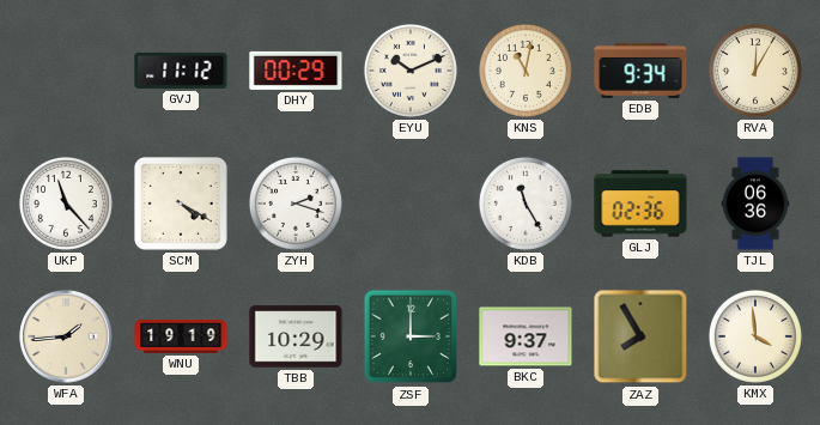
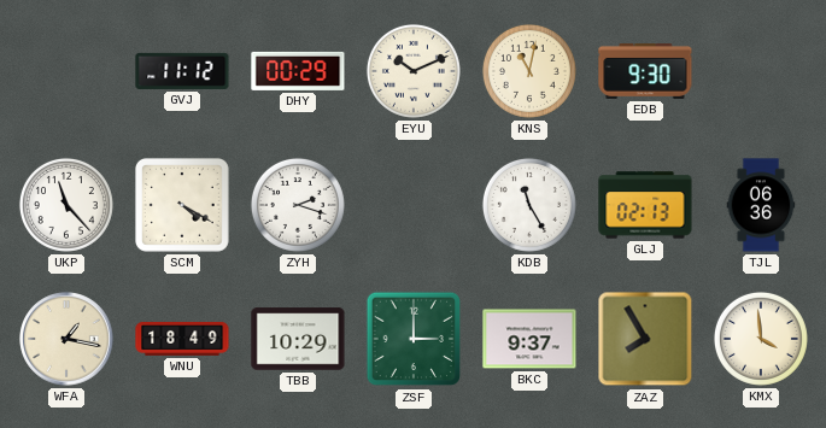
EDB: 9:34 -> 9:30 (645, 71)
RVA: 12:05 -> none (755, 71)
GLJ: 02:36 -> 02:13 (645, 205)
WFA: 1:44 -> 1:17 (66, 339)
WNU: 19:19 -> 18:49 (182, 340)
